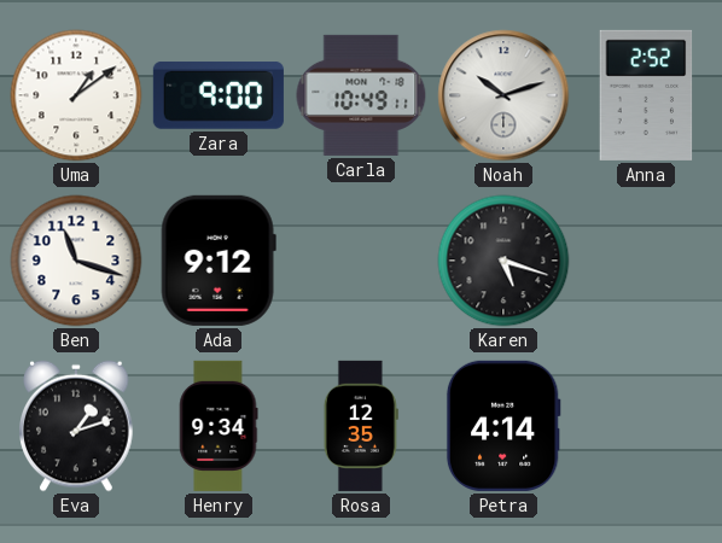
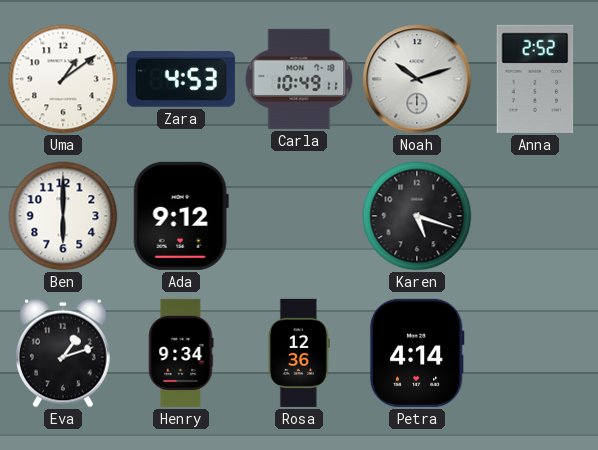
Zara: 9:00 -> 4:53 (181, 80)
Ben: 11:18 -> 6:00 (63, 216)
Rosa: 12:35 -> 12:36 (299, 353)
